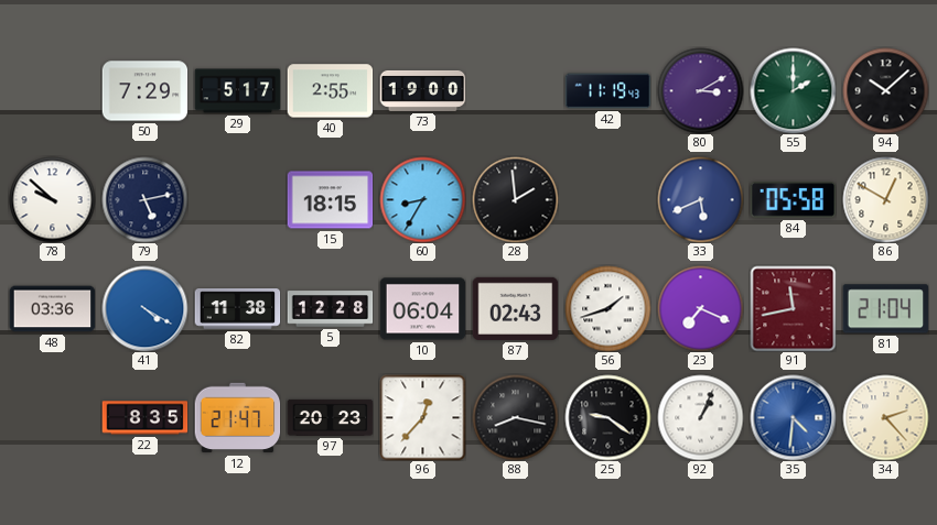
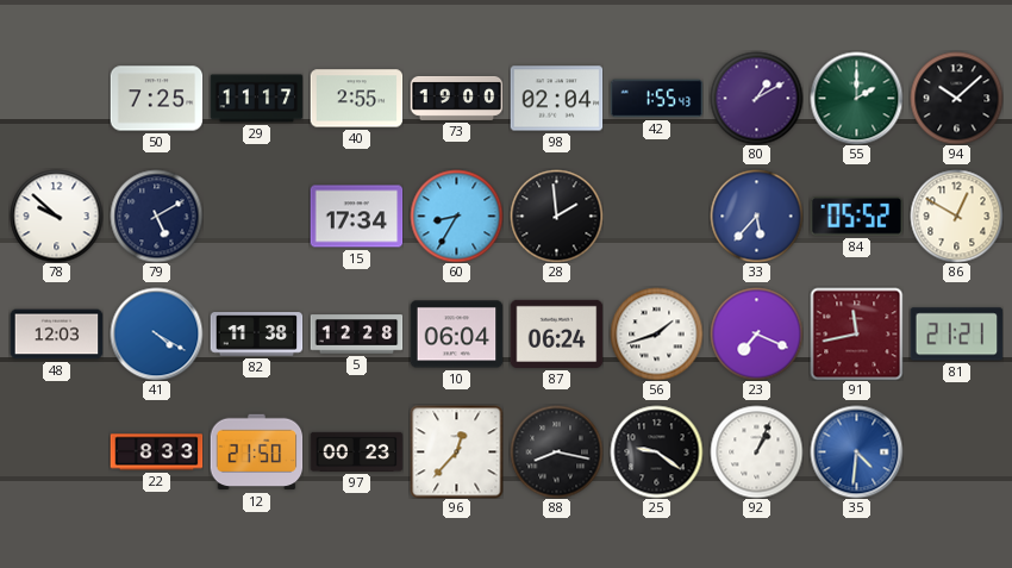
50: 7:29 -> 7:25 (156, 99)
29: 5:17 -> 11:17 (256, 99)
98: none -> 02:04 (556, 99)
42: 11:19 -> 1:55 (656, 99)
80: 3:10 -> 1:10 (756, 98)
79: 5:13 -> 5:10 (156, 216)
15: 18:15 -> 17:34 (356, 217)
33: 5:41 -> 5:37 (756, 216)
84: 05:58 -> 05:52 (856, 217)
48: 03:36 -> 12:03 (56, 335)
87: 02:43 -> 06:24 (556, 333)
81: 21:04 -> 21:21 (956, 335)
22: 8:35 -> 8:33 (156, 452)
12: 21:47 -> 21:50 (256, 452)
97: 20:23 -> 00:23 (356, 451)
34: 2:23 -> none (885, 417)
